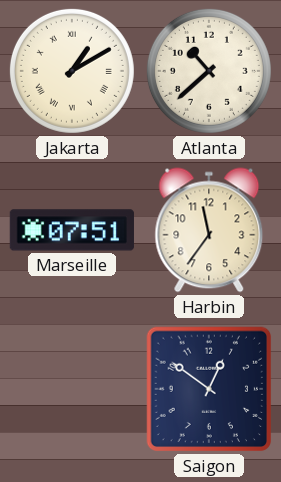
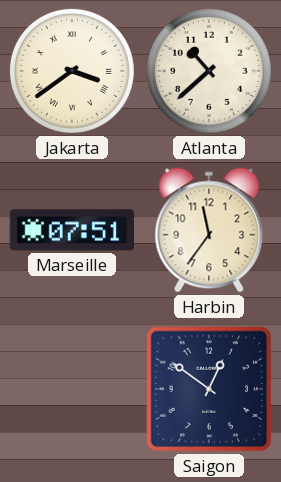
Jakarta: 1:10 -> 3:39 (72, 71)
